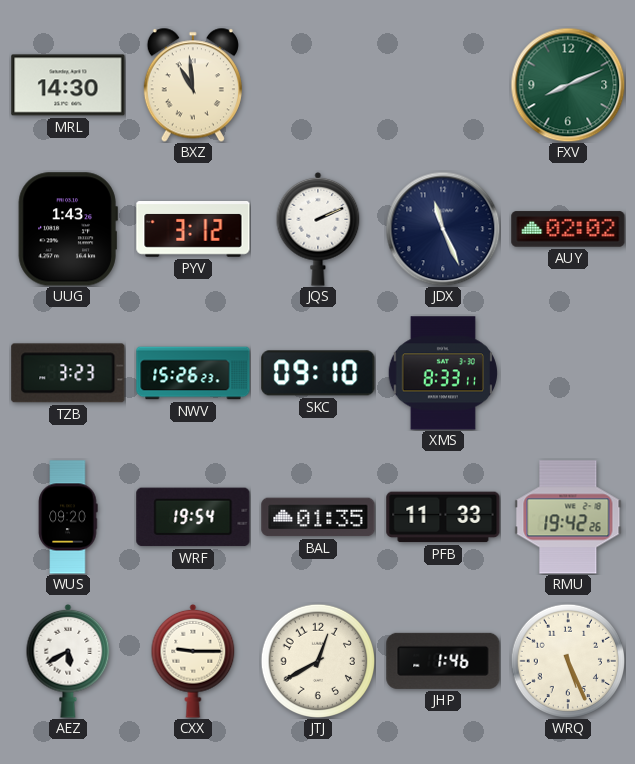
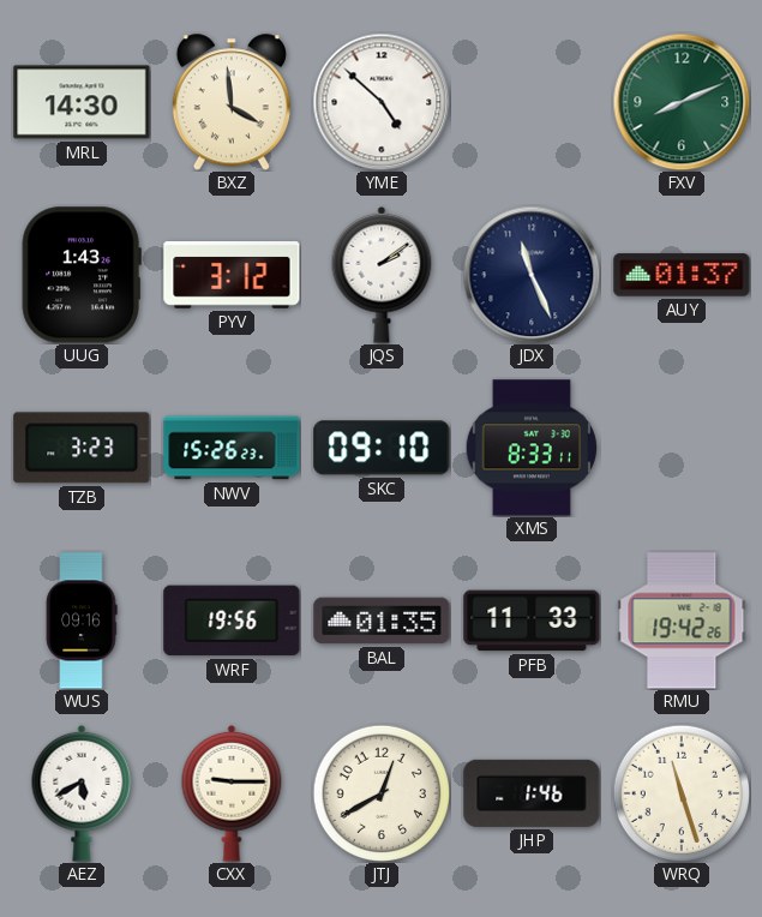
BXZ: 10:59 -> 3:59 (232, 102)
YME: none -> 4:52 (382, 102)
JQS: 2:11 -> 2:09 (382, 275)
AUY: 02:02 -> 01:37 (682, 275)
WUS: 09:20 -> 09:16 (82, 621)
WRF: 19:54 -> 19:56 (232, 621)
WRQ: 5:26 -> 11:27 (680, 792)
